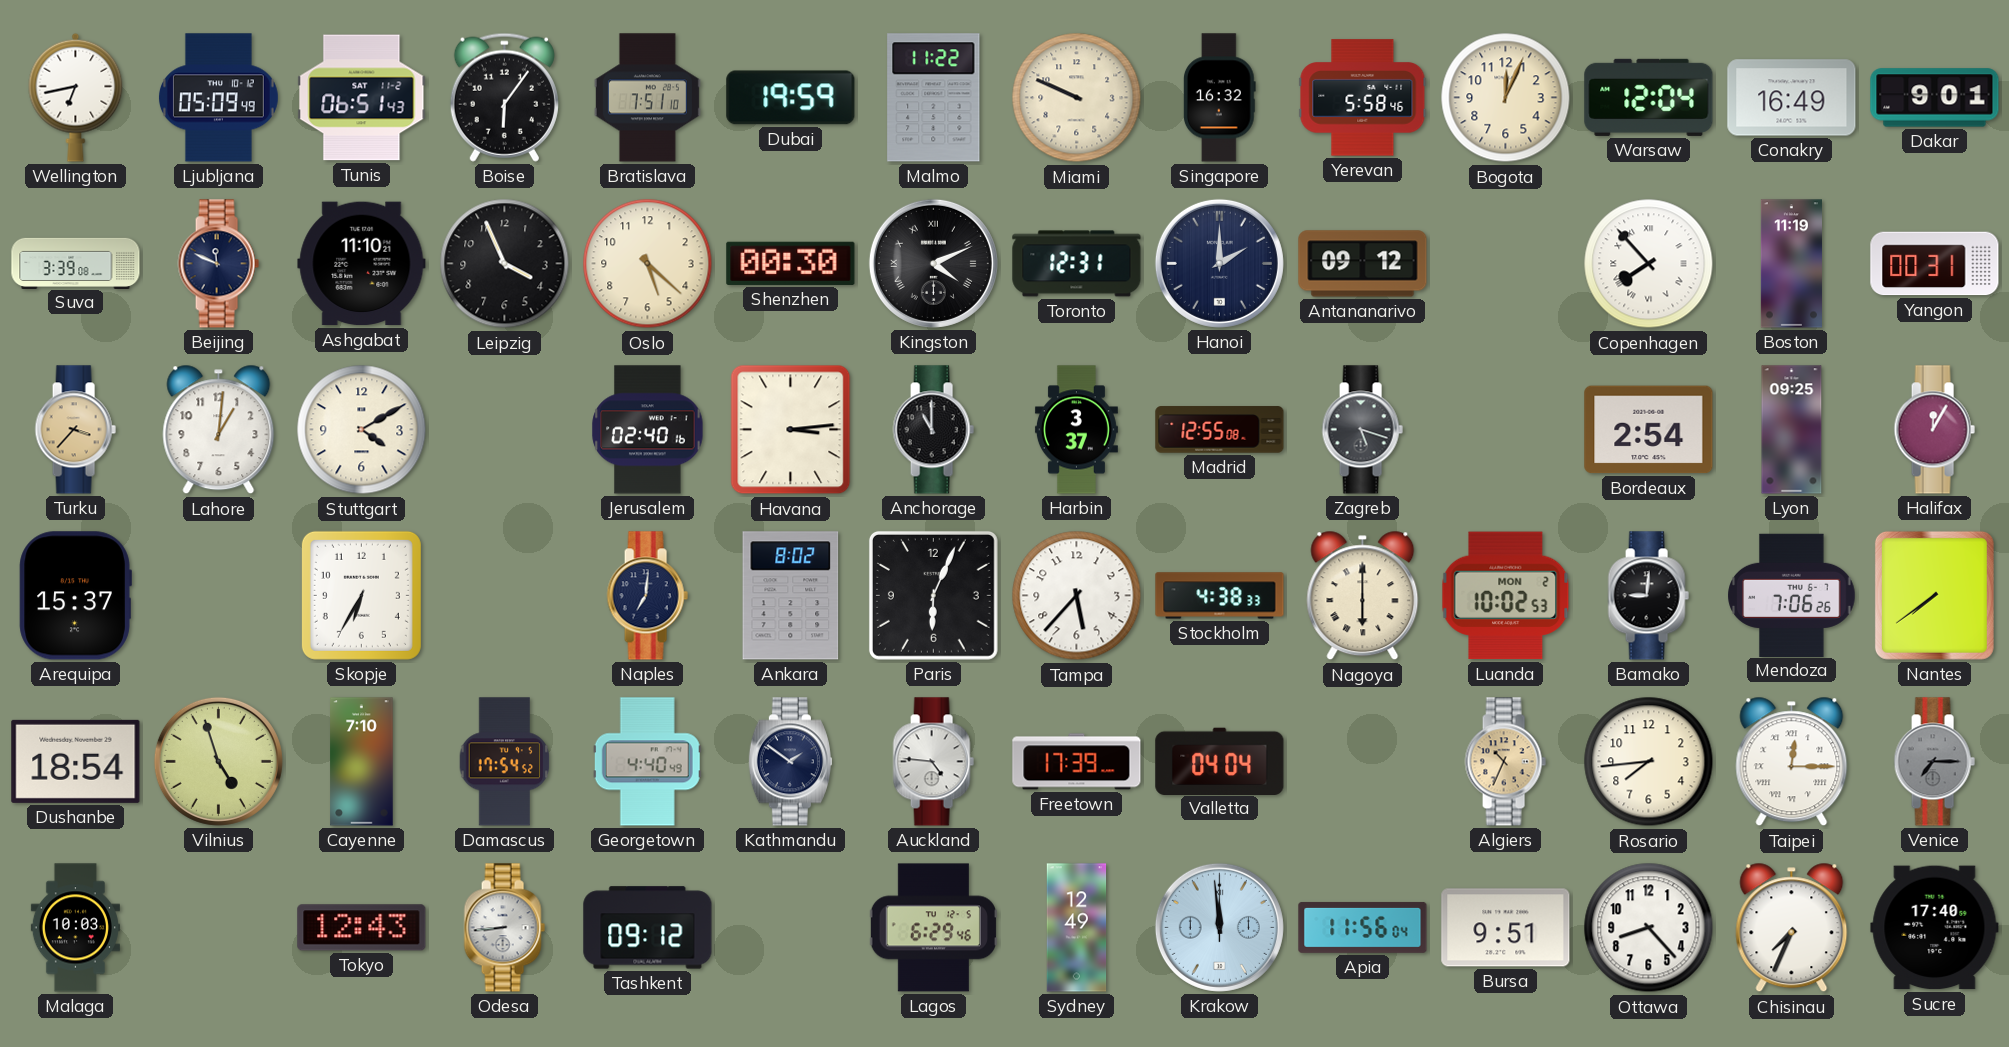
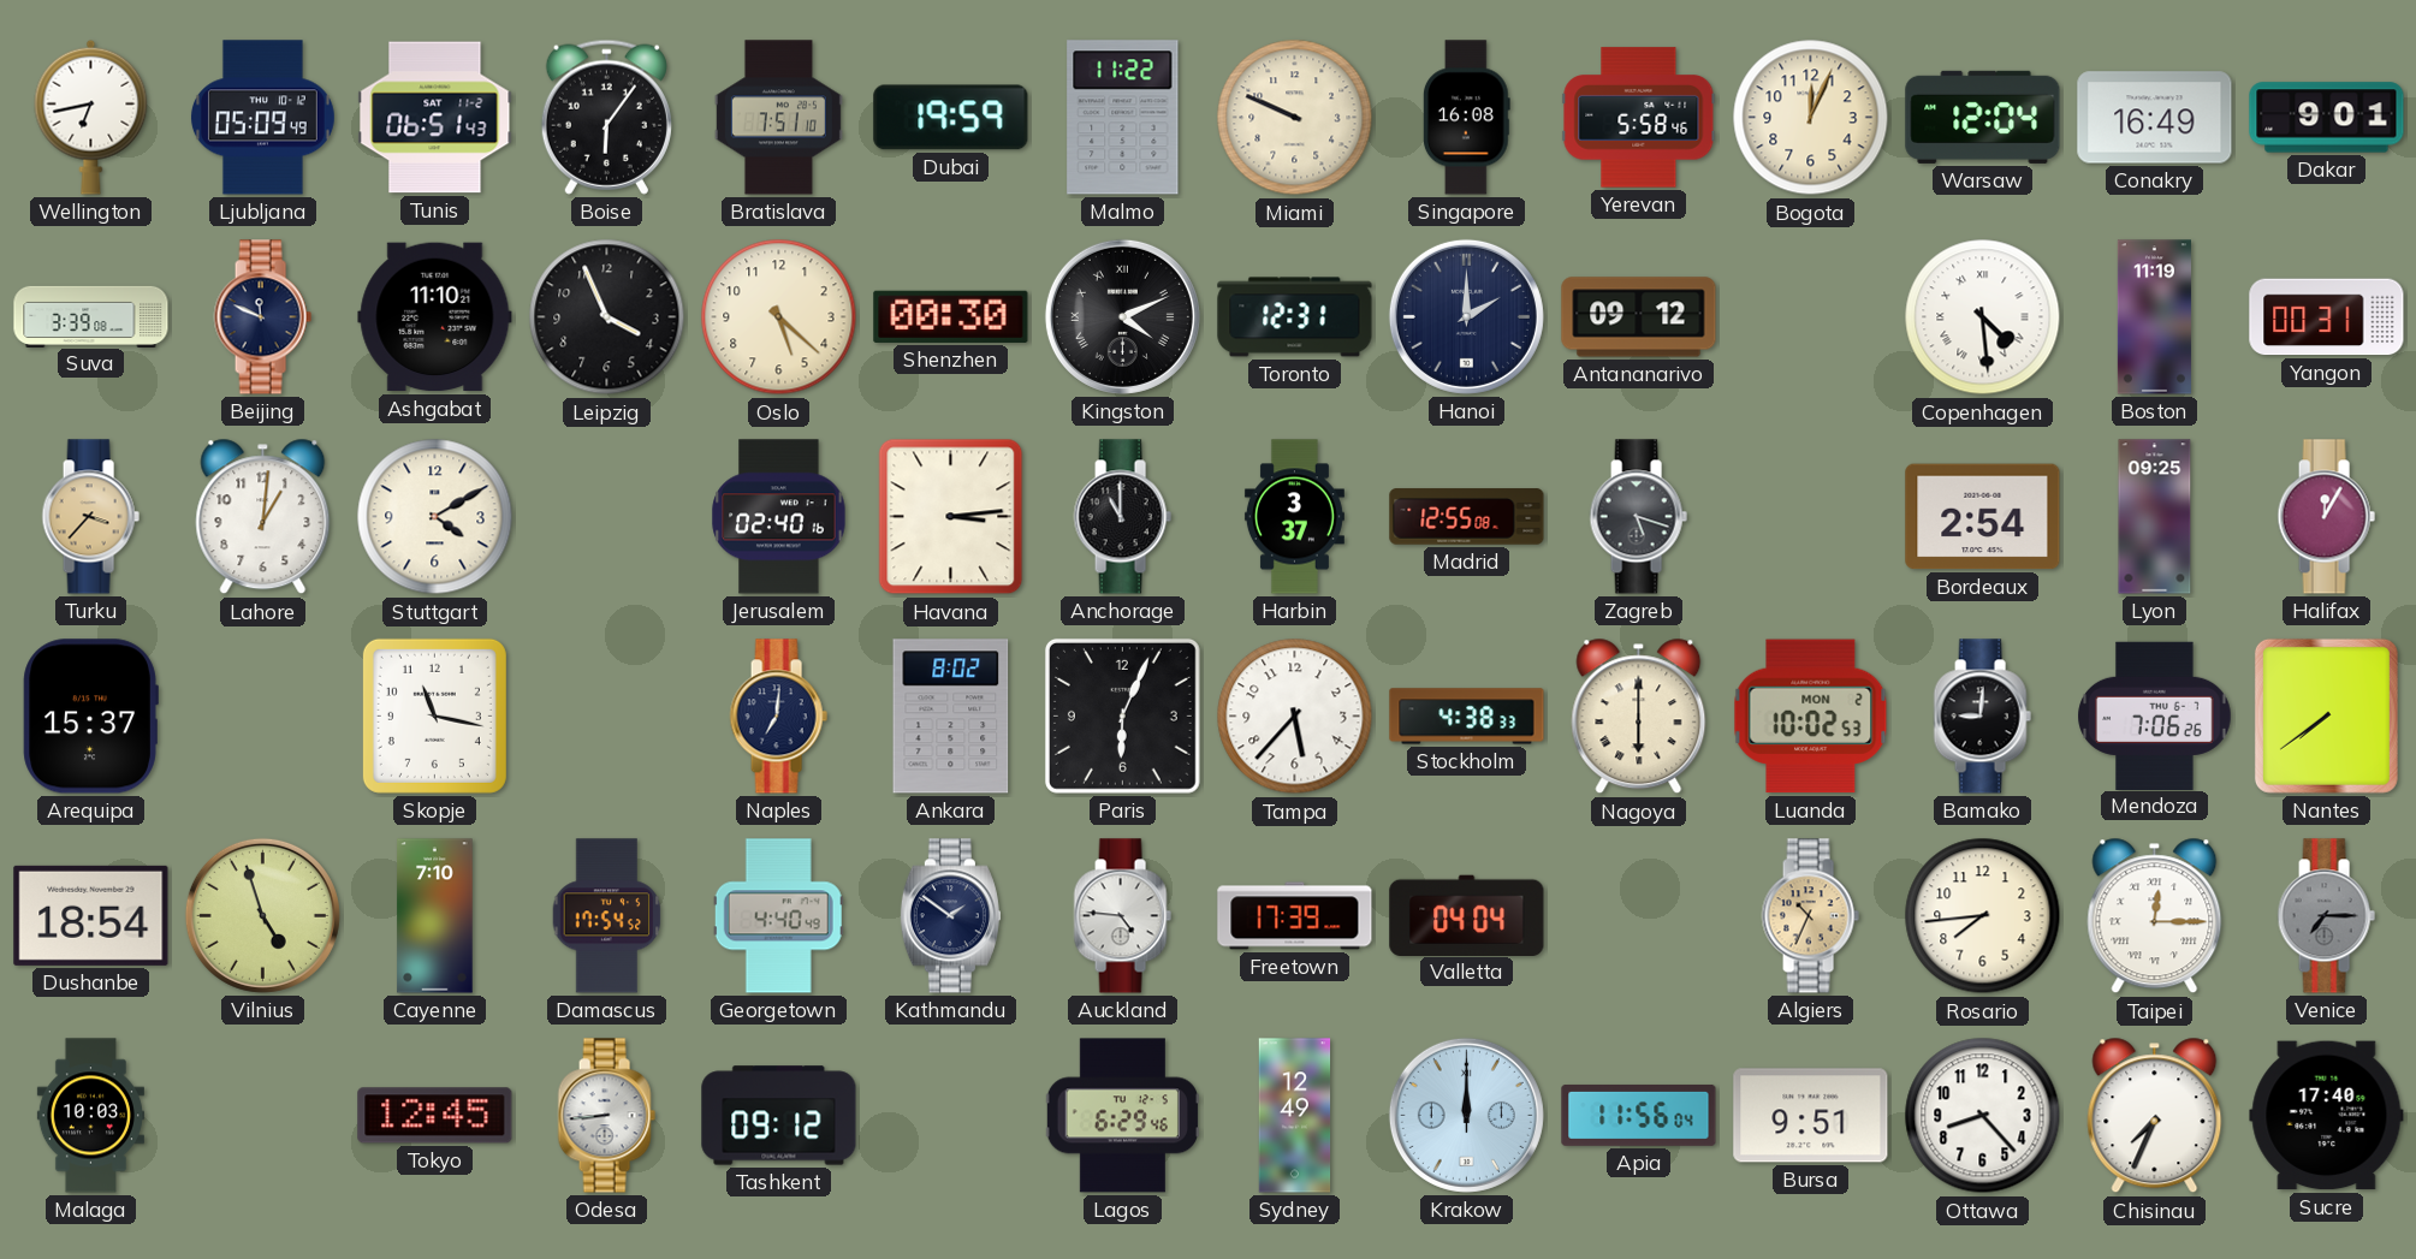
Singapore: 16:32 -> 16:08 (1466, 118)
Copenhagen: 7:53 -> 4:29 (1983, 317)
Skopje: 6:35 -> 11:17 (434, 715)
Tokyo: 12:43 -> 12:45 (435, 1116)
Krakow: 11:59 -> 12:00 (1466, 1115)
